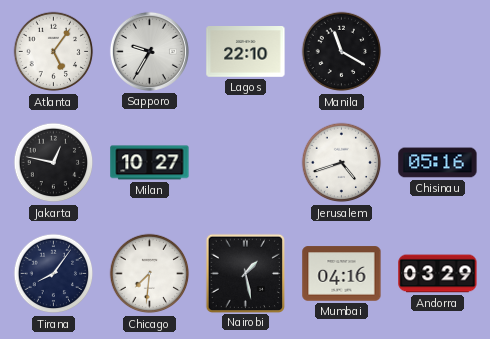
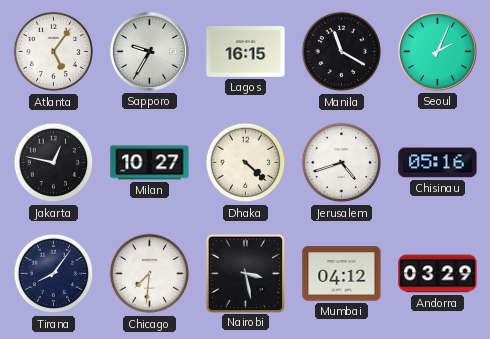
Lagos: 22:10 -> 16:15 (246, 52)
Seoul: none -> 2:04 (437, 51)
Dhaka: none -> 4:22 (246, 163)
Nairobi: 1:28 -> 3:28 (245, 273)
Mumbai: 04:16 -> 04:12 (342, 274)
